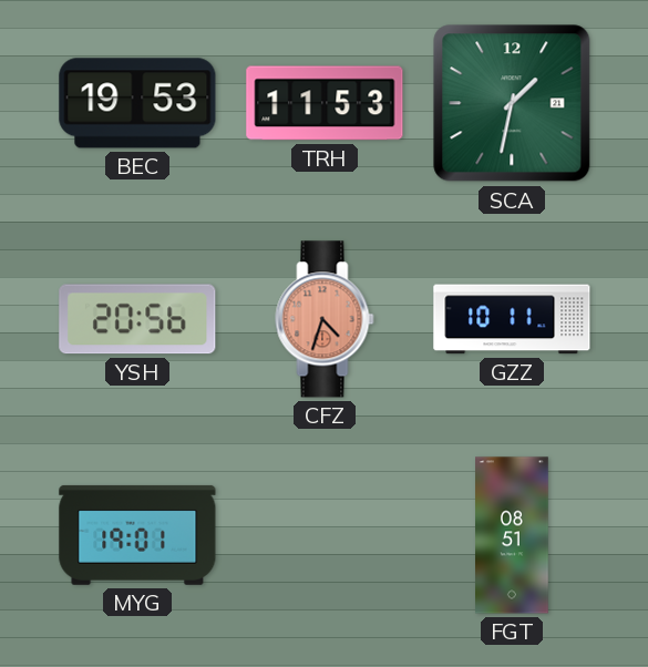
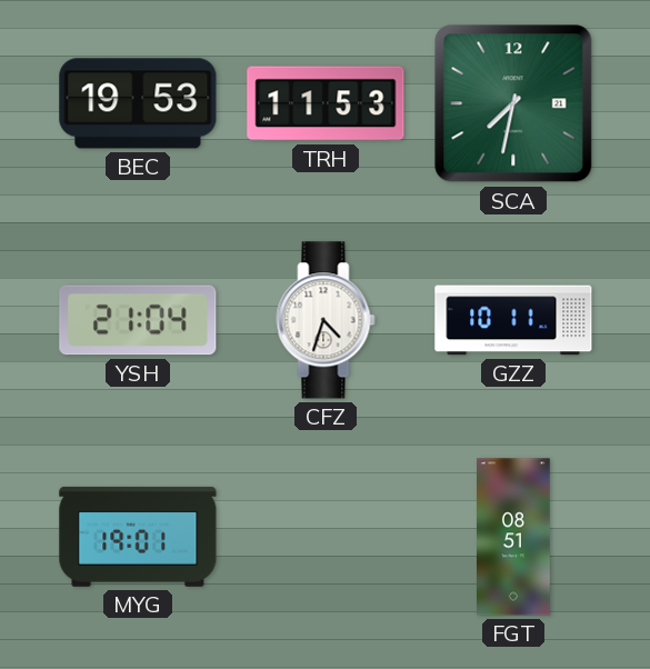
SCA: 1:32 -> 7:32 (513, 103)
YSH: 20:56 -> 21:04 (138, 320)
CFZ dial: salmon -> white (326, 320)
